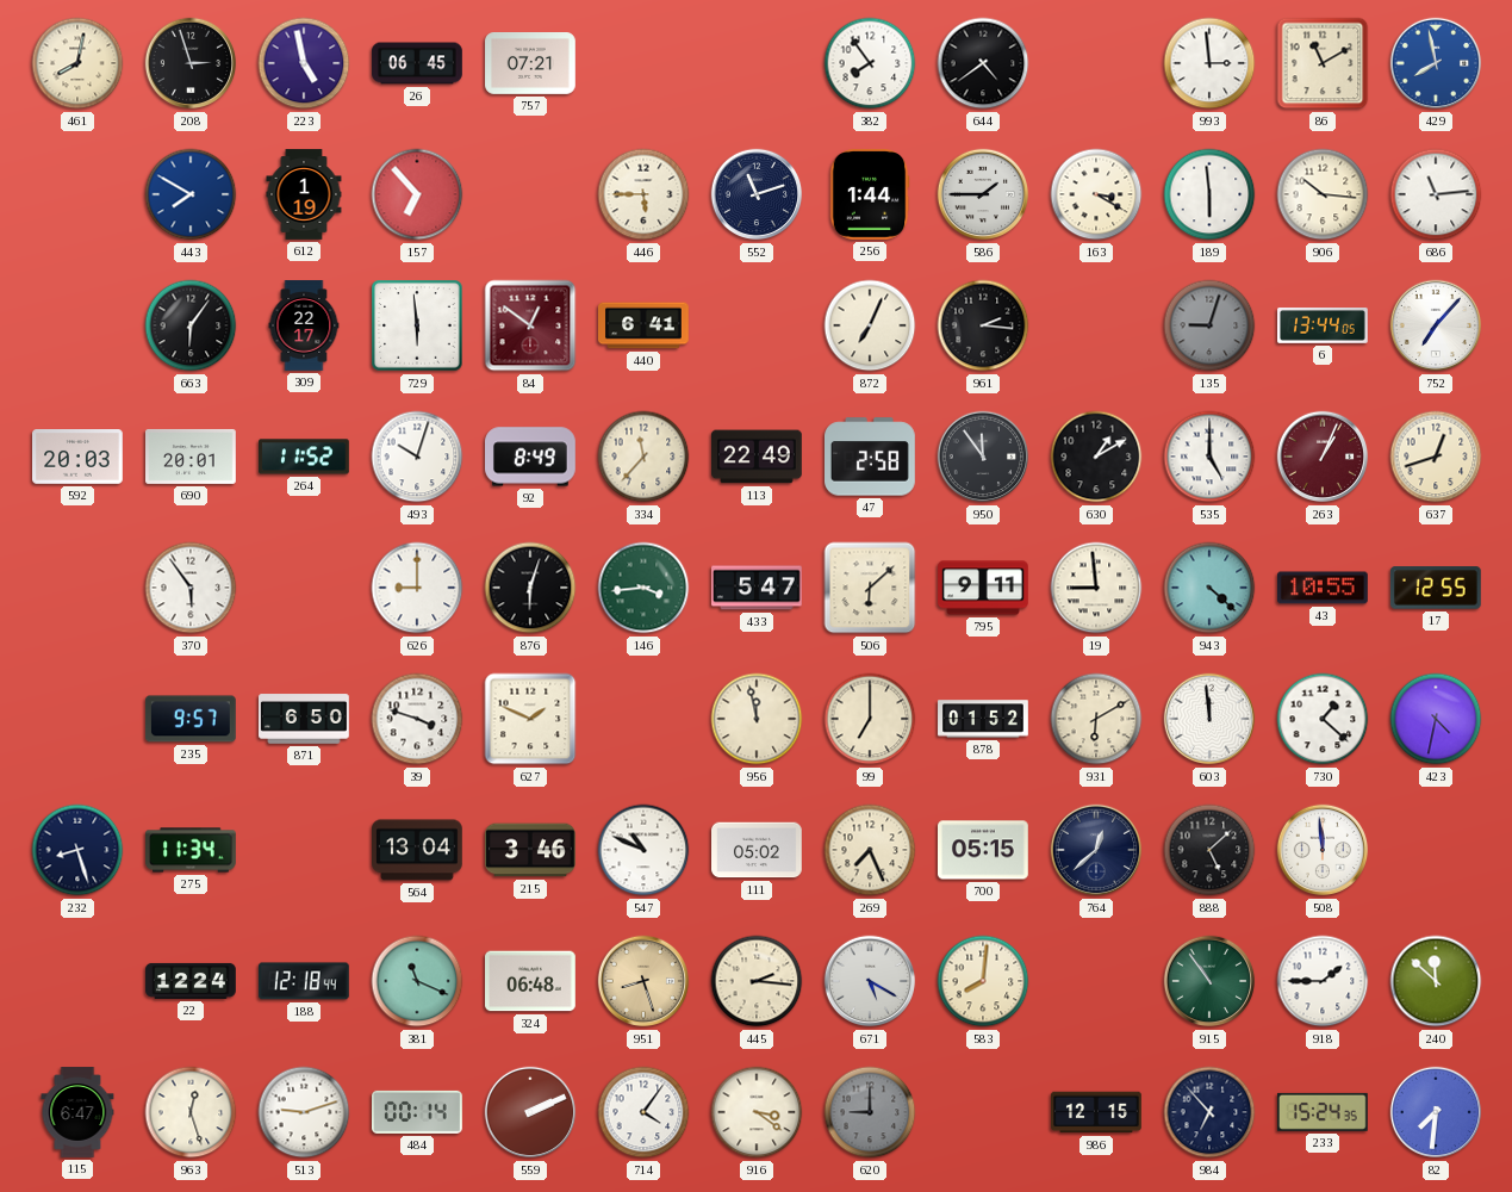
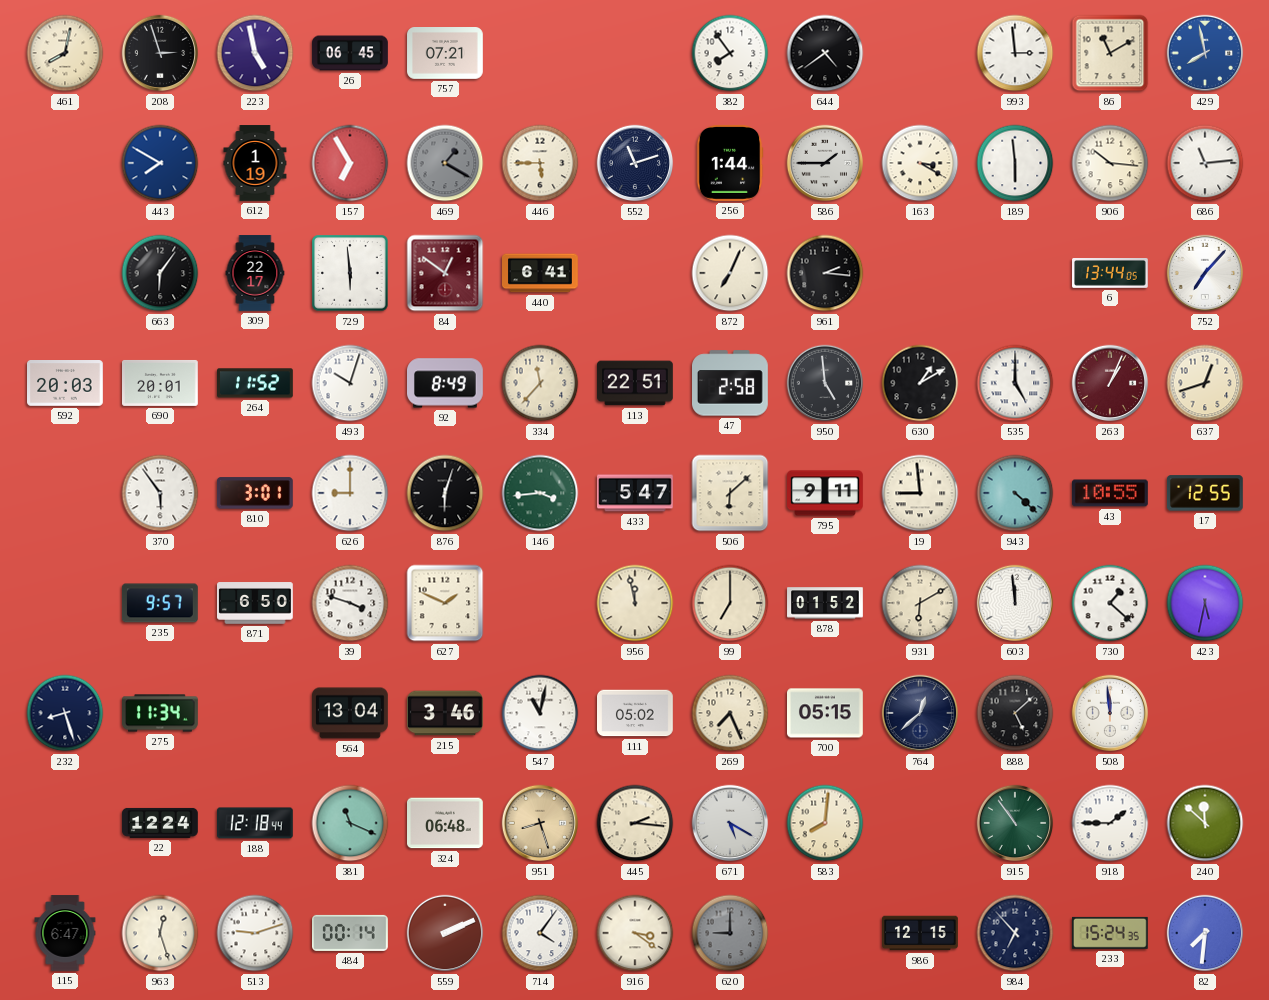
157: 6:53 -> 6:55 (350, 163)
469: none -> 1:20 (445, 163)
135: 9:03 -> none (1209, 325)
113: 22:49 -> 22:51 (636, 383)
950: 11:54 -> 4:59 (825, 383)
810: none -> 3:01 (255, 493)
423: 4:32 -> 5:32 (1205, 603)
547: 10:49 -> 11:02 (540, 713)
